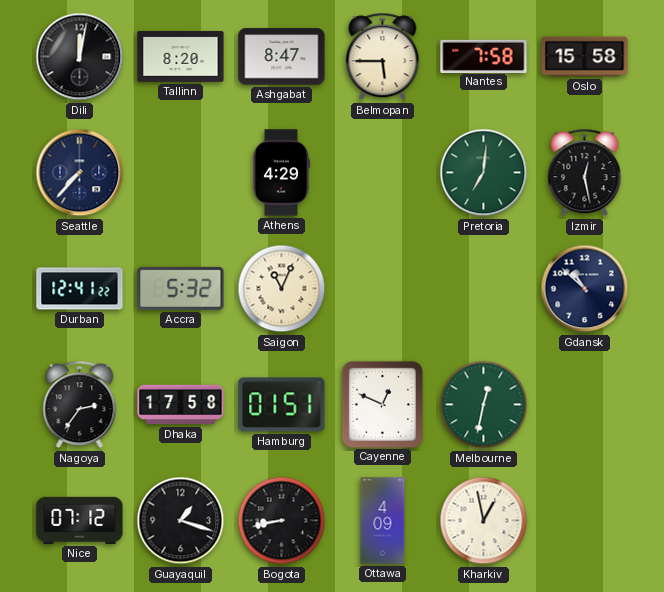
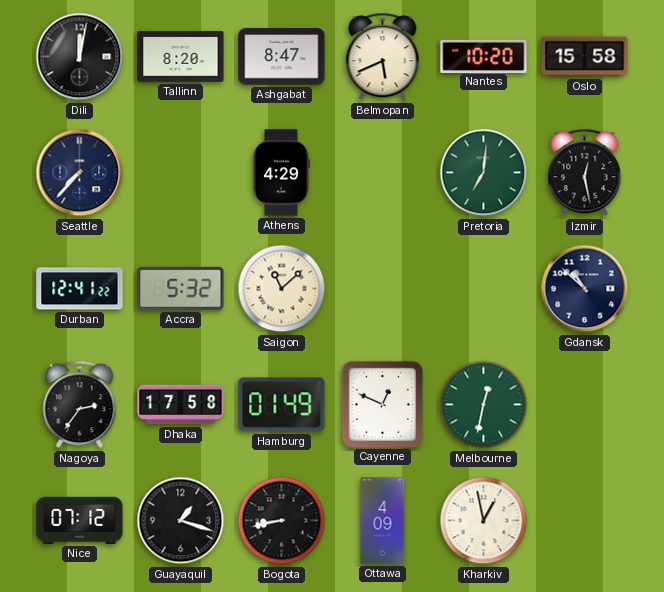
Belmopan: 5:45 -> 5:41 (383, 57)
Nantes: 7:58 -> 10:20 (484, 56)
Saigon: 11:04 -> 11:08 (282, 289)
Hamburg: 01:51 -> 01:49 (282, 405)
